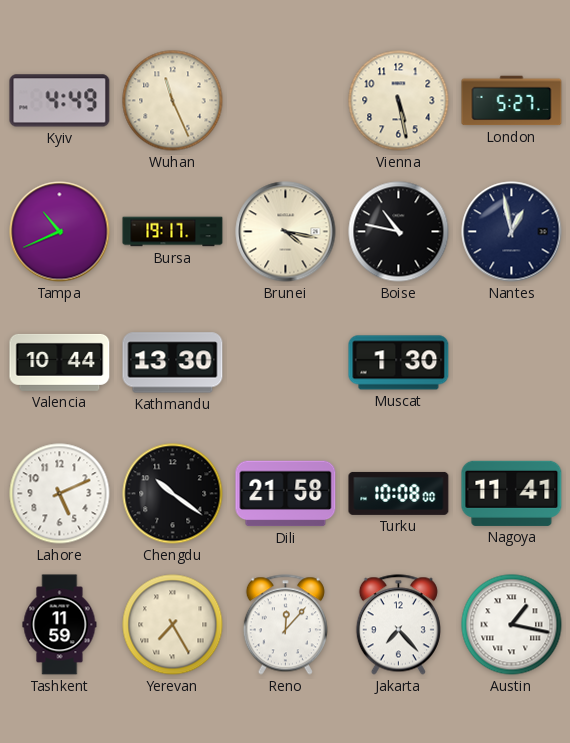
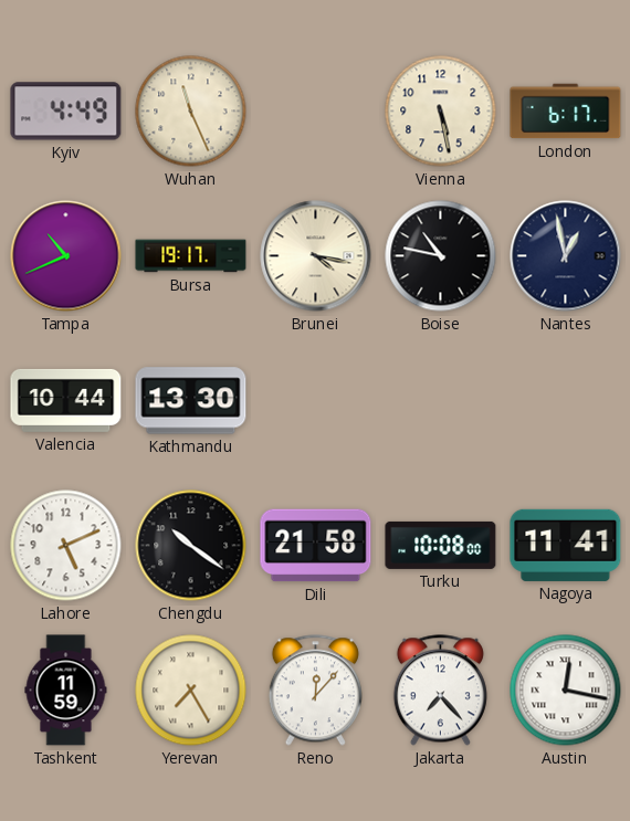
London: 5:27 -> 6:17 (566, 112)
Muscat: 1:30 -> none (399, 363)
Austin: 1:17 -> 12:17 (566, 691)
